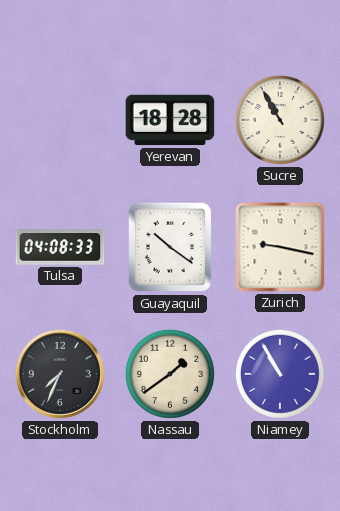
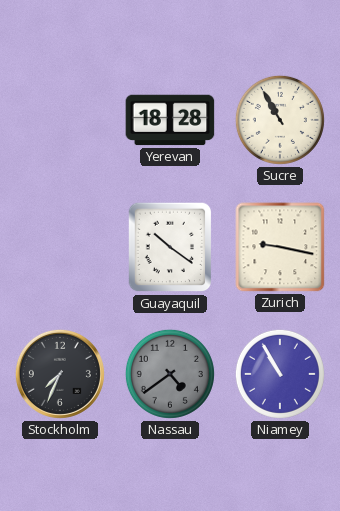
Tulsa: 04:08 -> none (60, 247)
Nassau: 1:39 -> 4:39 (170, 374)
Nassau dial: cream -> grey (170, 374)
